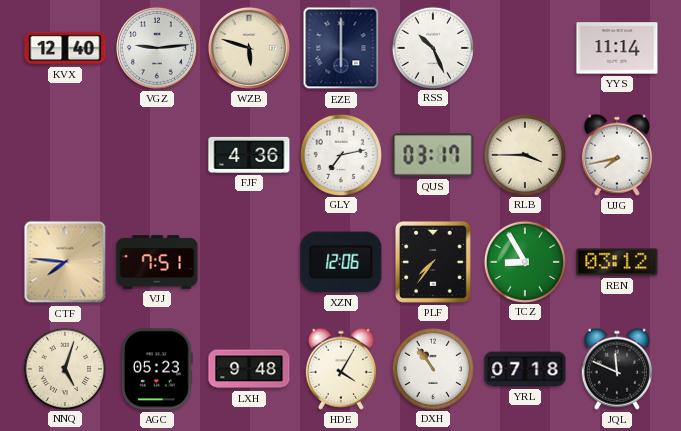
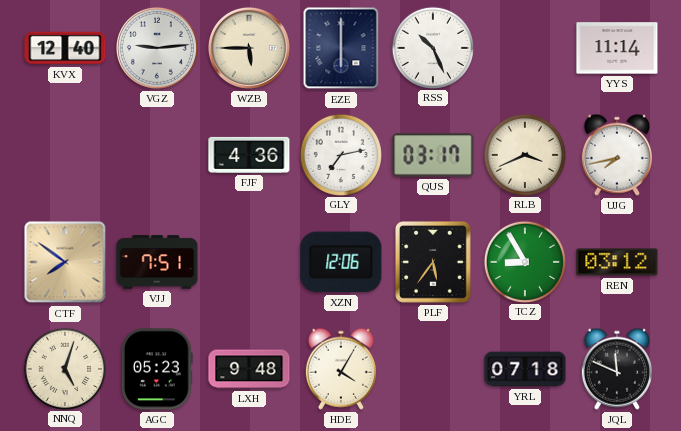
WZB: 5:48 -> 5:45 (249, 48)
RLB: 3:45 -> 3:41 (524, 154)
CTF: 7:46 -> 7:51 (65, 262)
PLF: 7:36 -> 5:36 (434, 263)
DXH: 10:54 -> none (432, 368)
